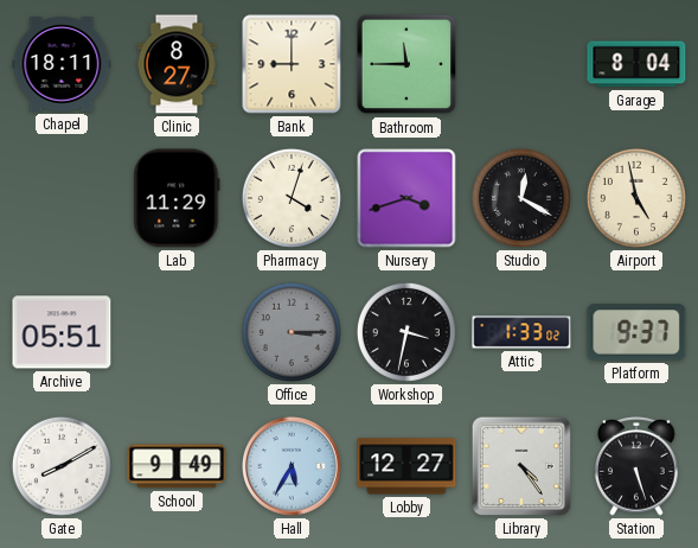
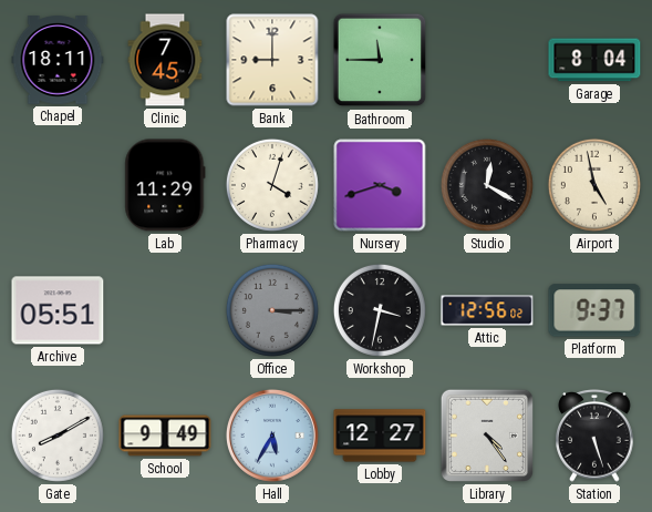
Clinic: 8:27 -> 7:45 (165, 60)
Attic: 1:33 -> 12:56 (487, 310)
